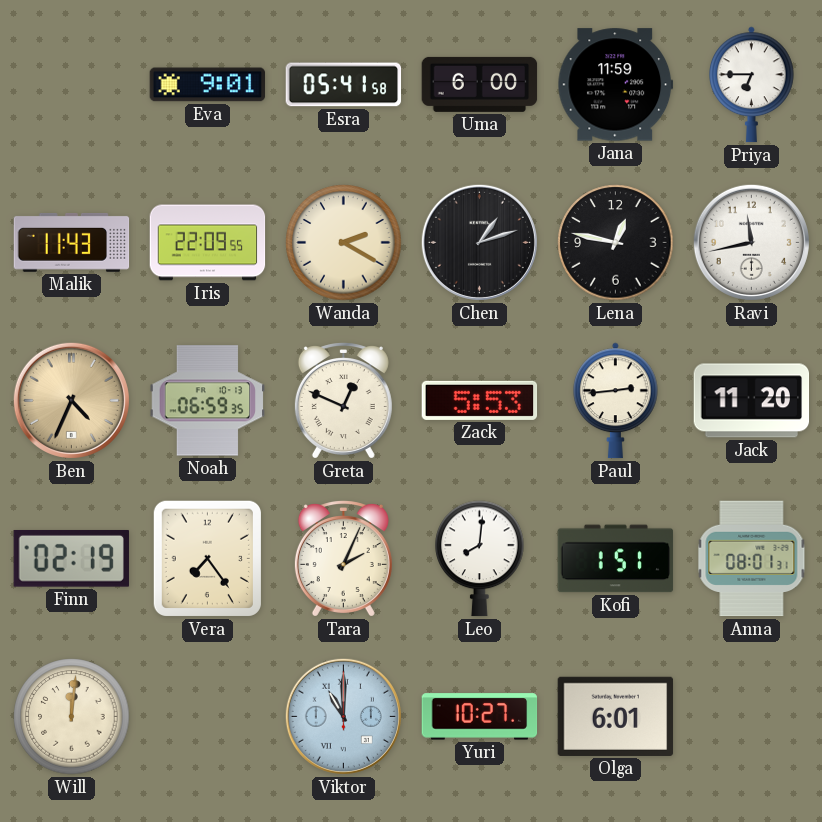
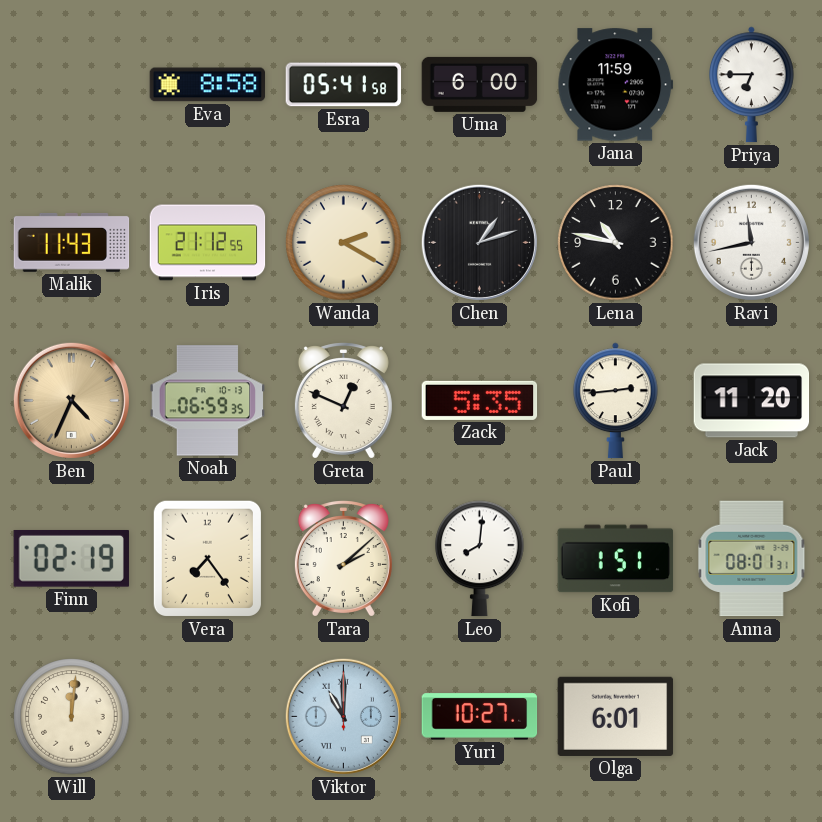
Eva: 9:01 -> 8:58 (208, 85)
Iris: 22:09 -> 21:12 (208, 243)
Lena: 12:47 -> 10:47 (616, 243)
Zack: 5:53 -> 5:35 (480, 400)
Tara: 2:04 -> 2:08 (343, 559)
